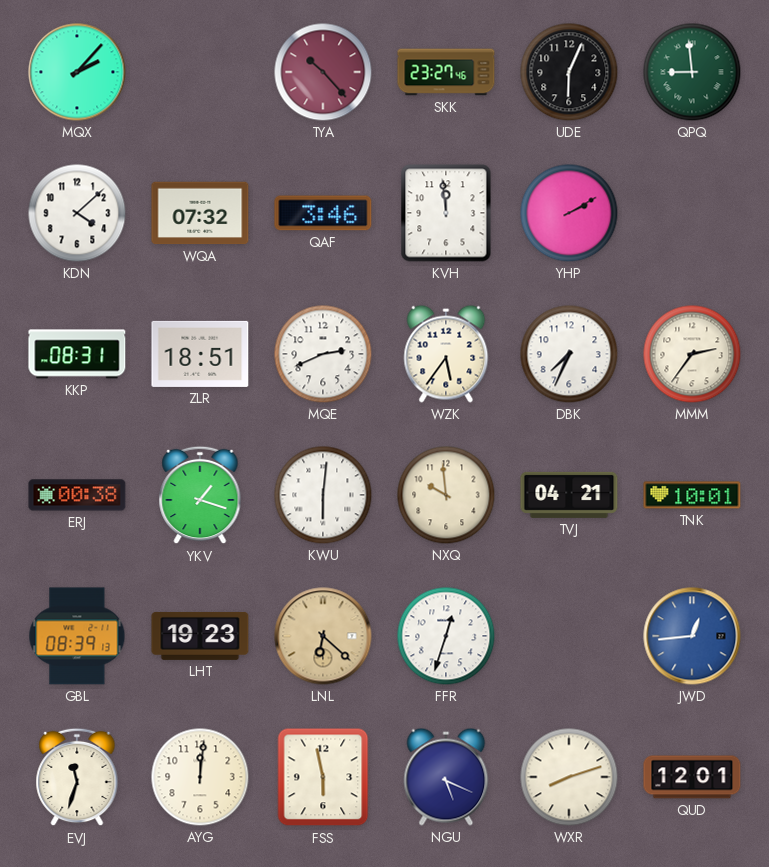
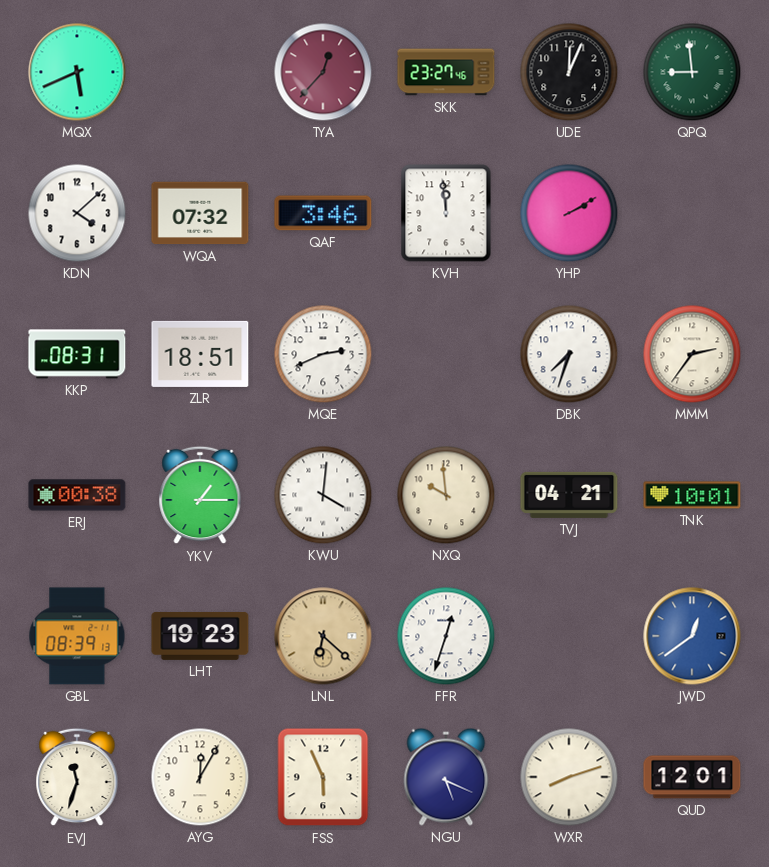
MQX: 2:07 -> 5:41 (77, 72)
TYA: 10:23 -> 12:37 (323, 72)
UDE: 6:04 -> 12:04 (569, 72)
WZK: 5:36 -> none (446, 354)
DBK: 7:34 -> 7:33 (569, 354)
YKV: 1:18 -> 1:15 (200, 495)
KWU: 6:01 -> 4:01 (323, 495)
JWD: 12:44 -> 12:39 (692, 636)
AYG: 12:01 -> 12:05 (200, 777)
FSS: 5:58 -> 5:56 (323, 777)
